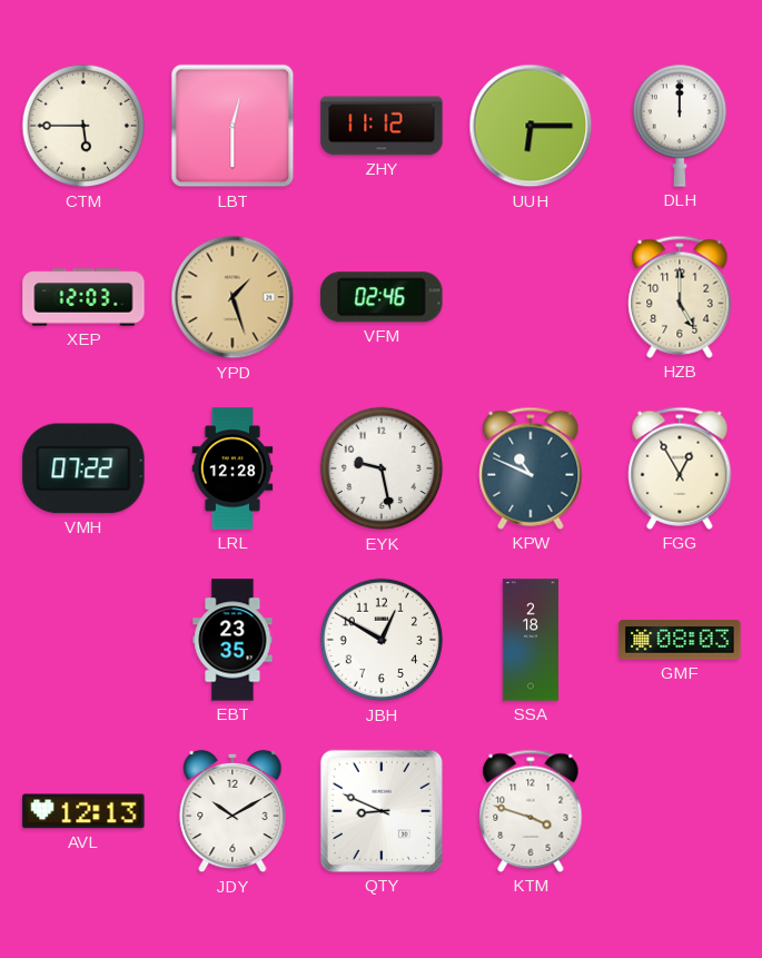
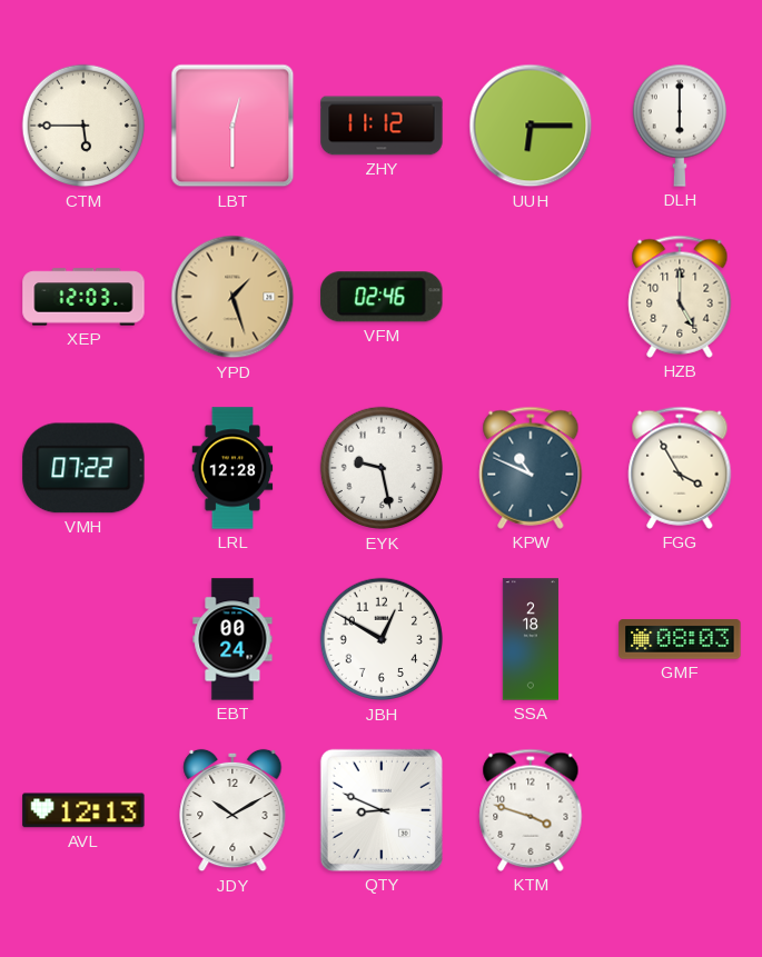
DLH: 12:00 -> 6:00 (679, 126)
FGG: 12:55 -> 3:55 (680, 468)
EBT: 23:35 -> 00:24 (232, 639)
